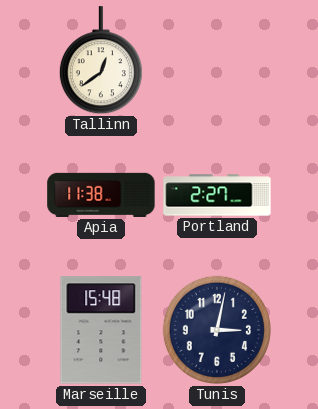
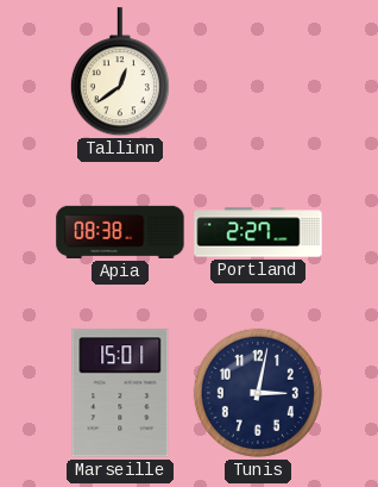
Apia: 11:38 -> 08:38 (120, 232)
Marseille: 15:48 -> 15:01 (120, 393)
